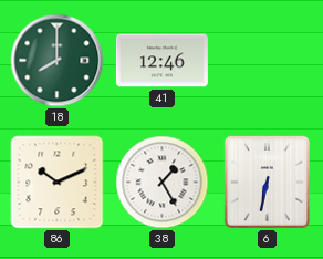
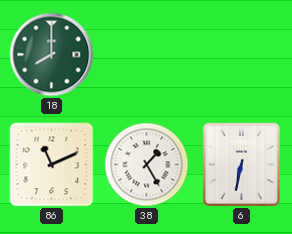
41: 12:46 -> none (161, 61)
86: 10:11 -> 11:11 (52, 165)
